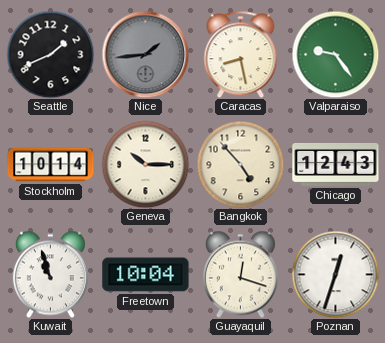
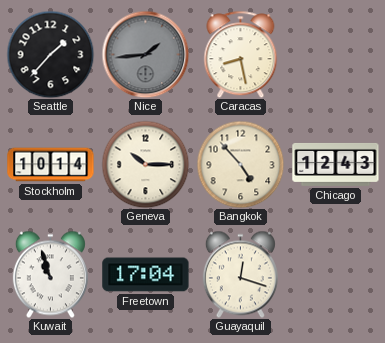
Seattle: 1:41 -> 1:37 (50, 54)
Valparaiso: 9:24 -> none (335, 54)
Freetown: 10:04 -> 17:04 (146, 275)
Poznan: 12:33 -> none (335, 274)
